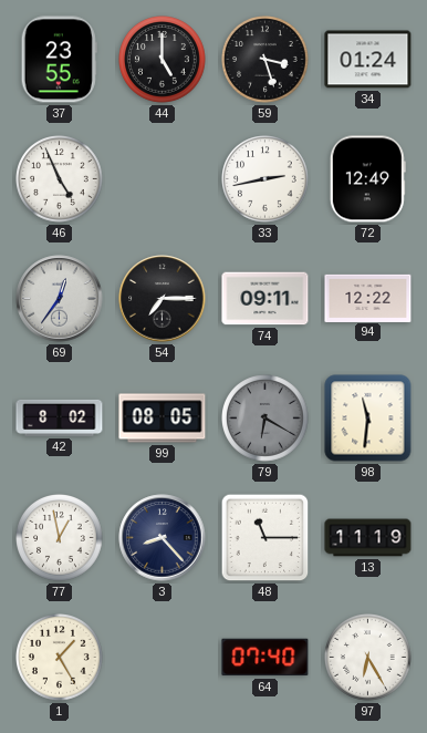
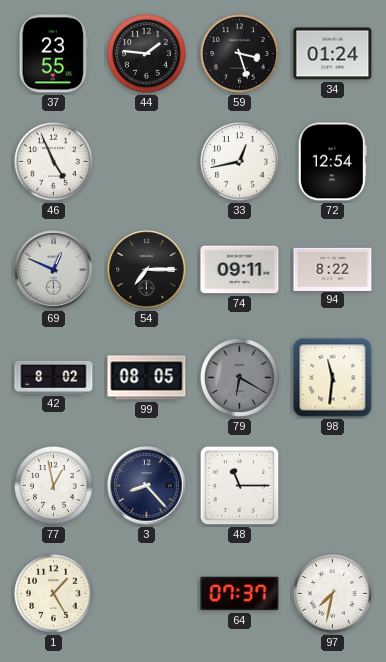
44: 5:00 -> 1:46 (147, 54)
33: 2:43 -> 12:43 (240, 162)
72: 12:49 -> 12:54 (332, 162)
69: 12:36 -> 12:49 (54, 270)
94: 12:22 -> 8:22 (333, 269)
13: 11:19 -> none (368, 538)
64: 07:40 -> 07:37 (240, 594)
97: 6:25 -> 7:32 (333, 594)
